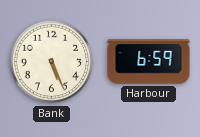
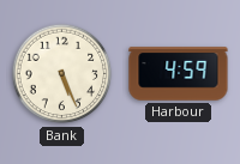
Harbour: 6:59 -> 4:59 (179, 74)
